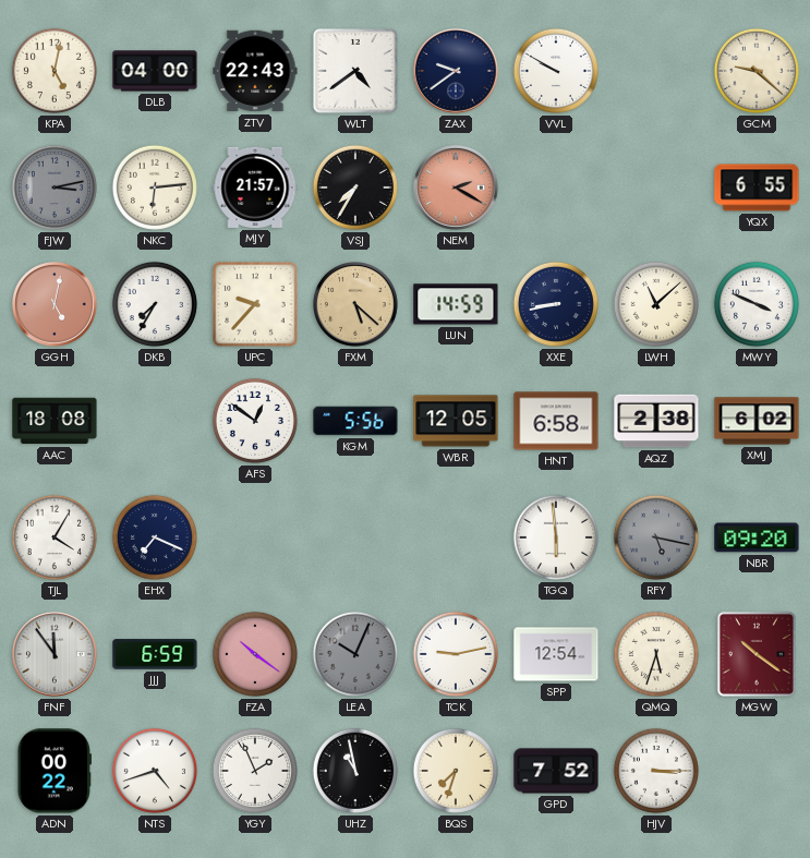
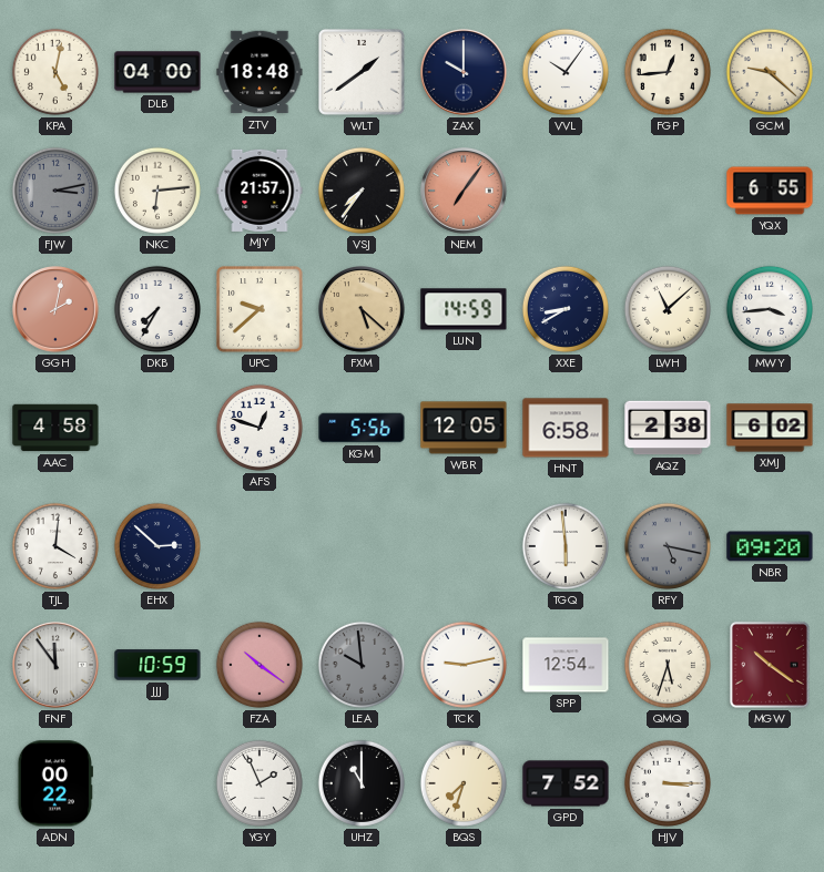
ZTV: 22:43 -> 18:48 (260, 72)
WLT: 4:39 -> 1:39 (362, 72)
ZAX: 9:39 -> 10:00 (465, 73)
VVL: 9:50 -> 10:06 (566, 72)
FGP: none -> 12:44 (668, 72)
VSJ: 7:35 -> 7:36 (362, 191)
NEM: 2:20 -> 7:06 (465, 192)
GGH: 5:02 -> 2:02 (57, 310)
UPC: 9:37 -> 9:38 (260, 309)
XXE: 8:43 -> 8:40 (566, 309)
MWY: 3:49 -> 3:44 (770, 309)
AAC: 18:08 -> 4:58 (55, 428)
AFS: 12:51 -> 12:48 (260, 428)
TJL: 4:05 -> 4:01 (55, 546)
EHX: 7:19 -> 2:52 (157, 546)
JJJ: 6:59 -> 10:59 (157, 665)
LEA: 10:04 -> 9:59 (362, 665)
NTS: 4:42 -> none (155, 771)
UHZ: 10:58 -> 11:00 (362, 783)
